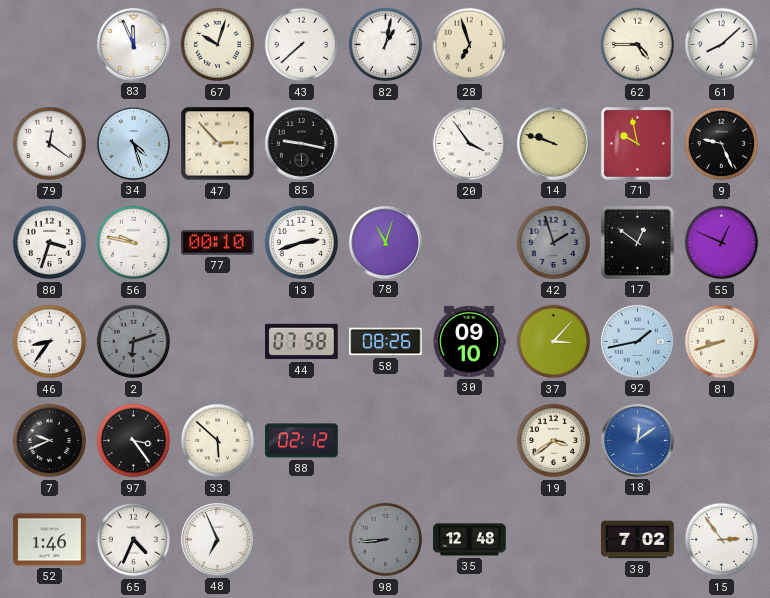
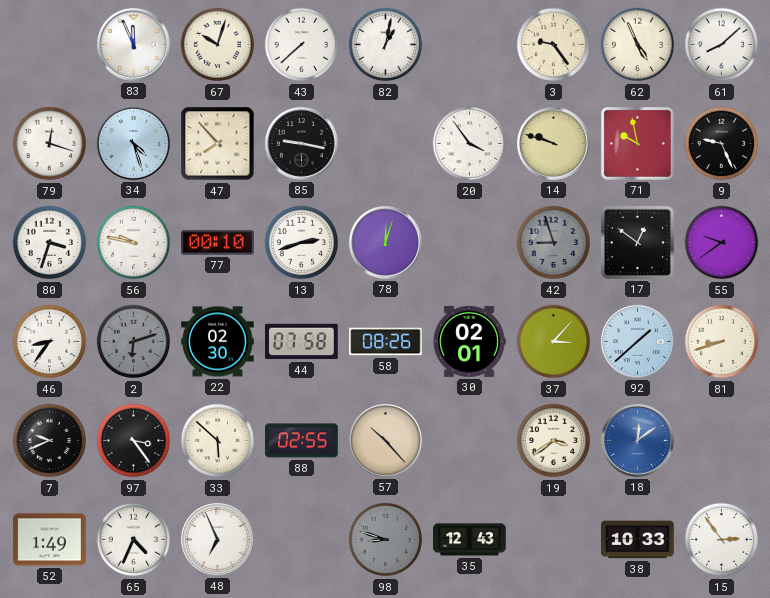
28: 6:57 -> none (470, 45)
3: none -> 9:24 (554, 45)
62: 4:45 -> 4:56 (638, 45)
79: 12:21 -> 12:18 (50, 144)
47: 2:53 -> 7:53 (218, 144)
78: 11:03 -> 12:03 (385, 242)
42: 1:57 -> 8:57 (554, 243)
55: 12:49 -> 9:39 (722, 243)
22: none -> 02:30 (218, 342)
30: 09:10 -> 02:01 (469, 341)
92: 1:43 -> 1:38 (637, 341)
88: 02:12 -> 02:55 (302, 441)
57: none -> 10:23 (385, 440)
52: 1:46 -> 1:49 (50, 540)
98: 8:44 -> 8:48 (386, 540)
35: 12:48 -> 12:43 (470, 540)
38: 7:02 -> 10:33 (638, 540)
